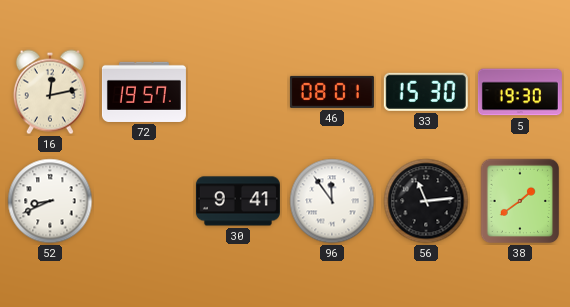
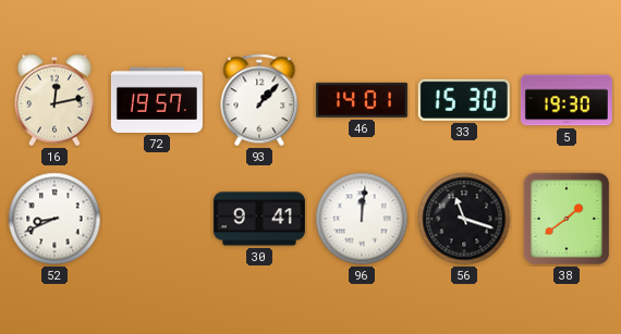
93: none -> 1:07 (259, 100)
46: 08:01 -> 14:01 (362, 100)
96: 11:54 -> 12:01 (362, 219)
56: 11:14 -> 11:18 (464, 219)
